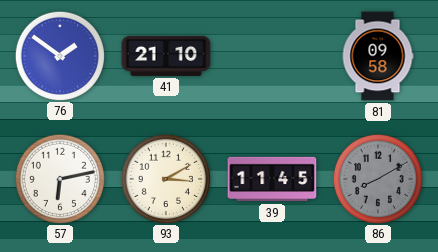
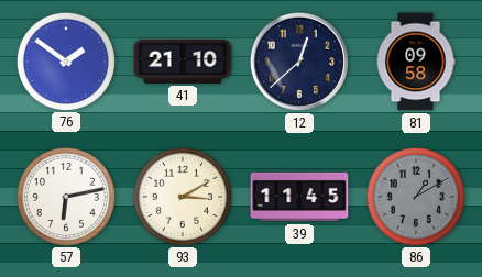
12: none -> 12:38 (299, 62)
86: 8:10 -> 1:10 (415, 196)
